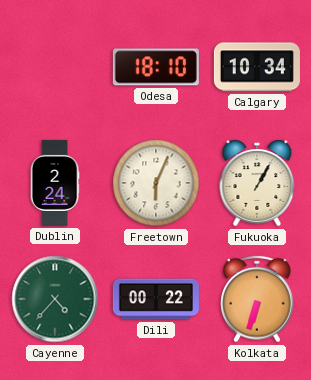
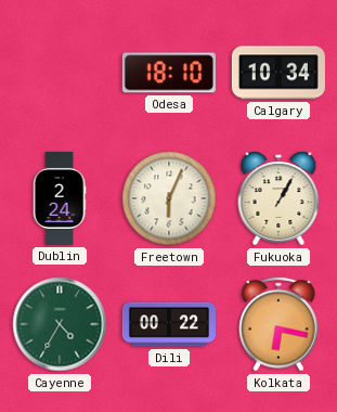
Cayenne: 4:37 -> 4:35 (60, 324)
Kolkata: 6:33 -> 6:17 (278, 324)
